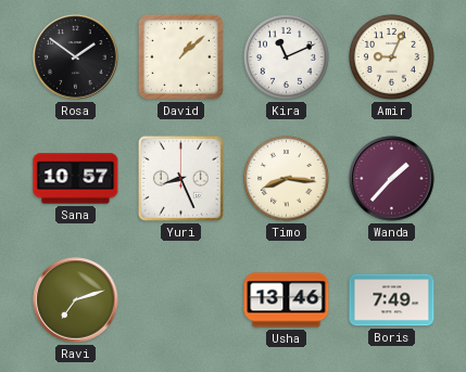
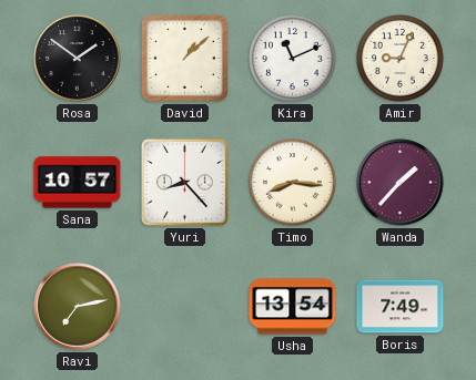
Yuri: 8:26 -> 8:23 (184, 182)
Ravi: 7:12 -> 7:13 (78, 307)
Usha: 13:46 -> 13:54 (293, 307)
